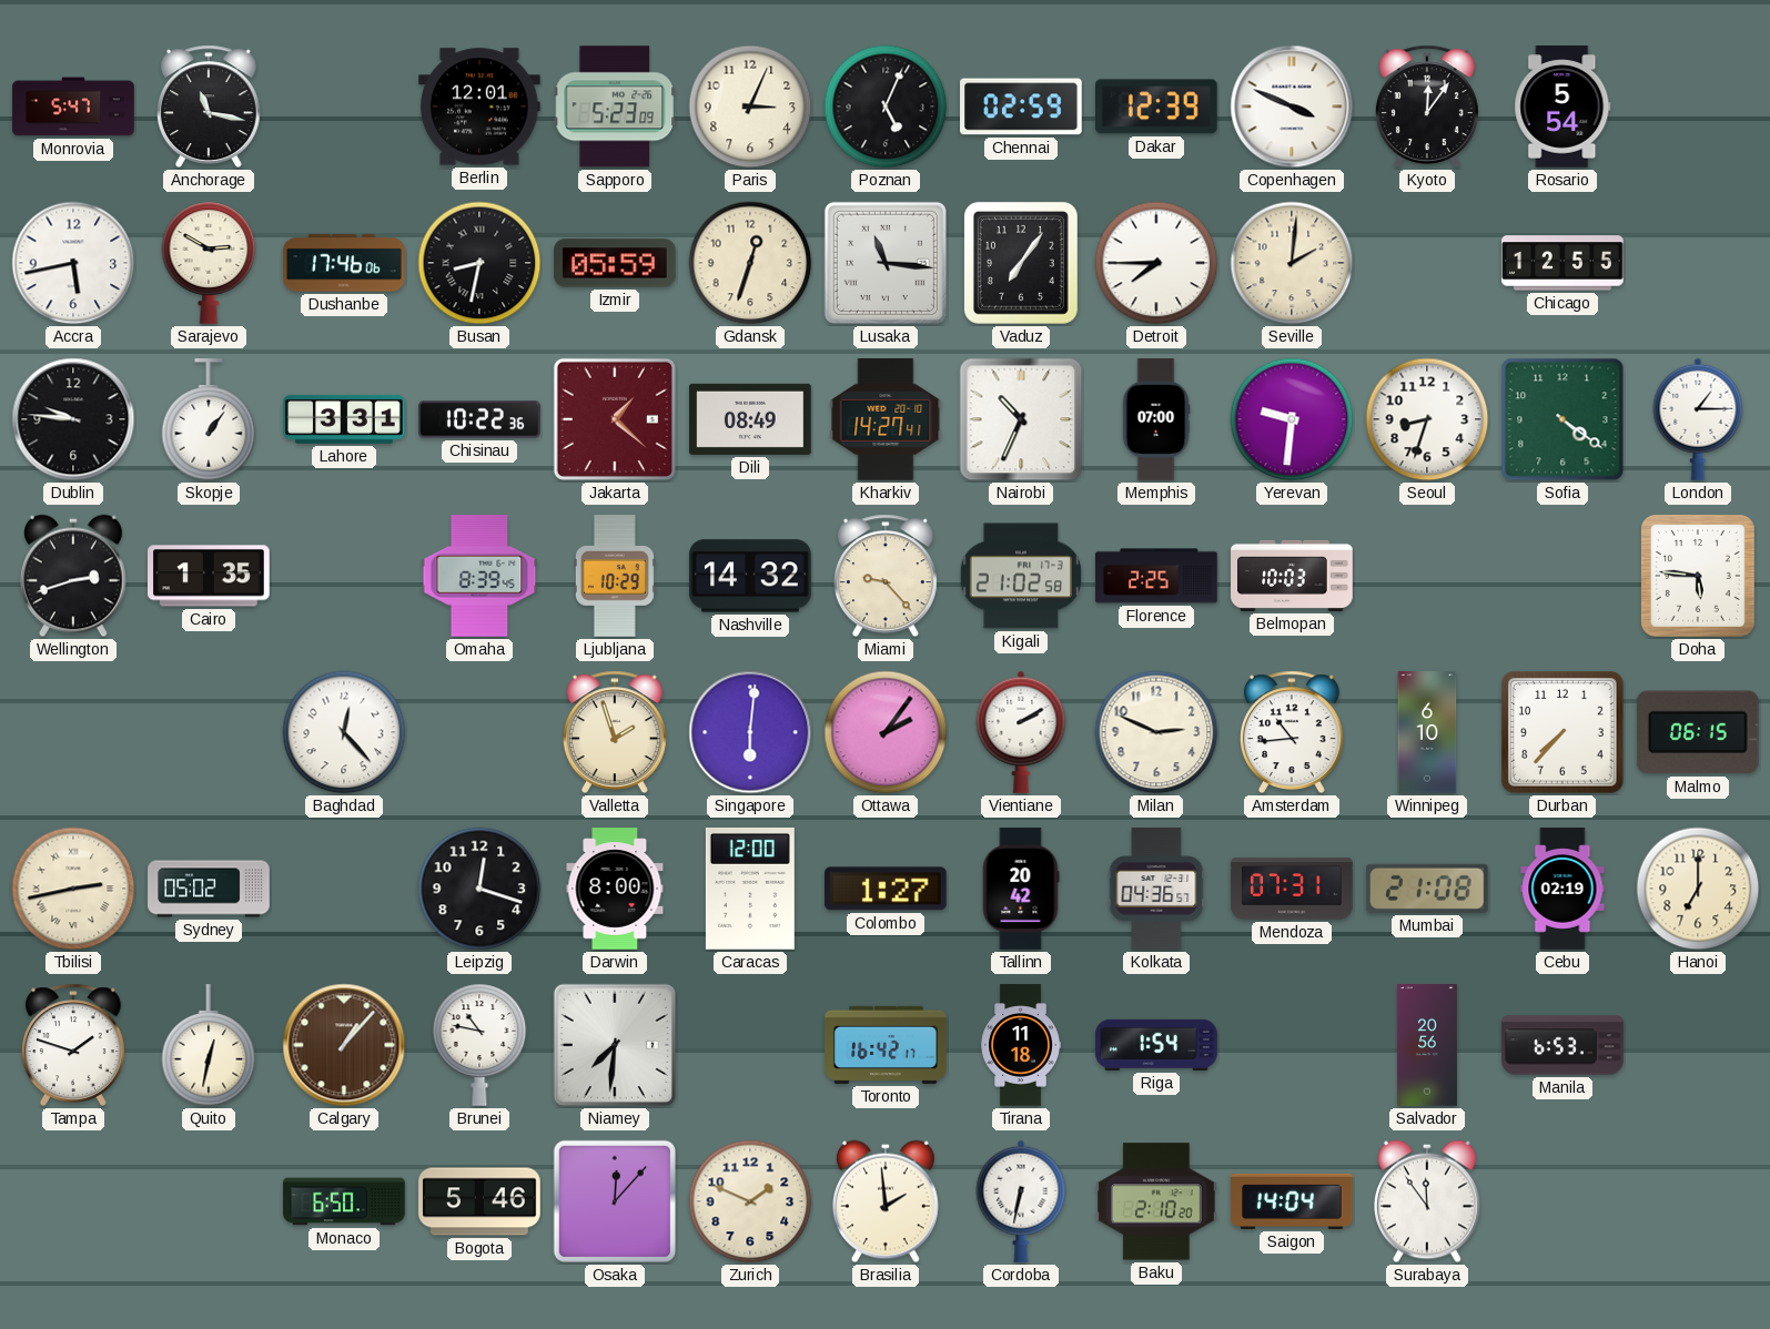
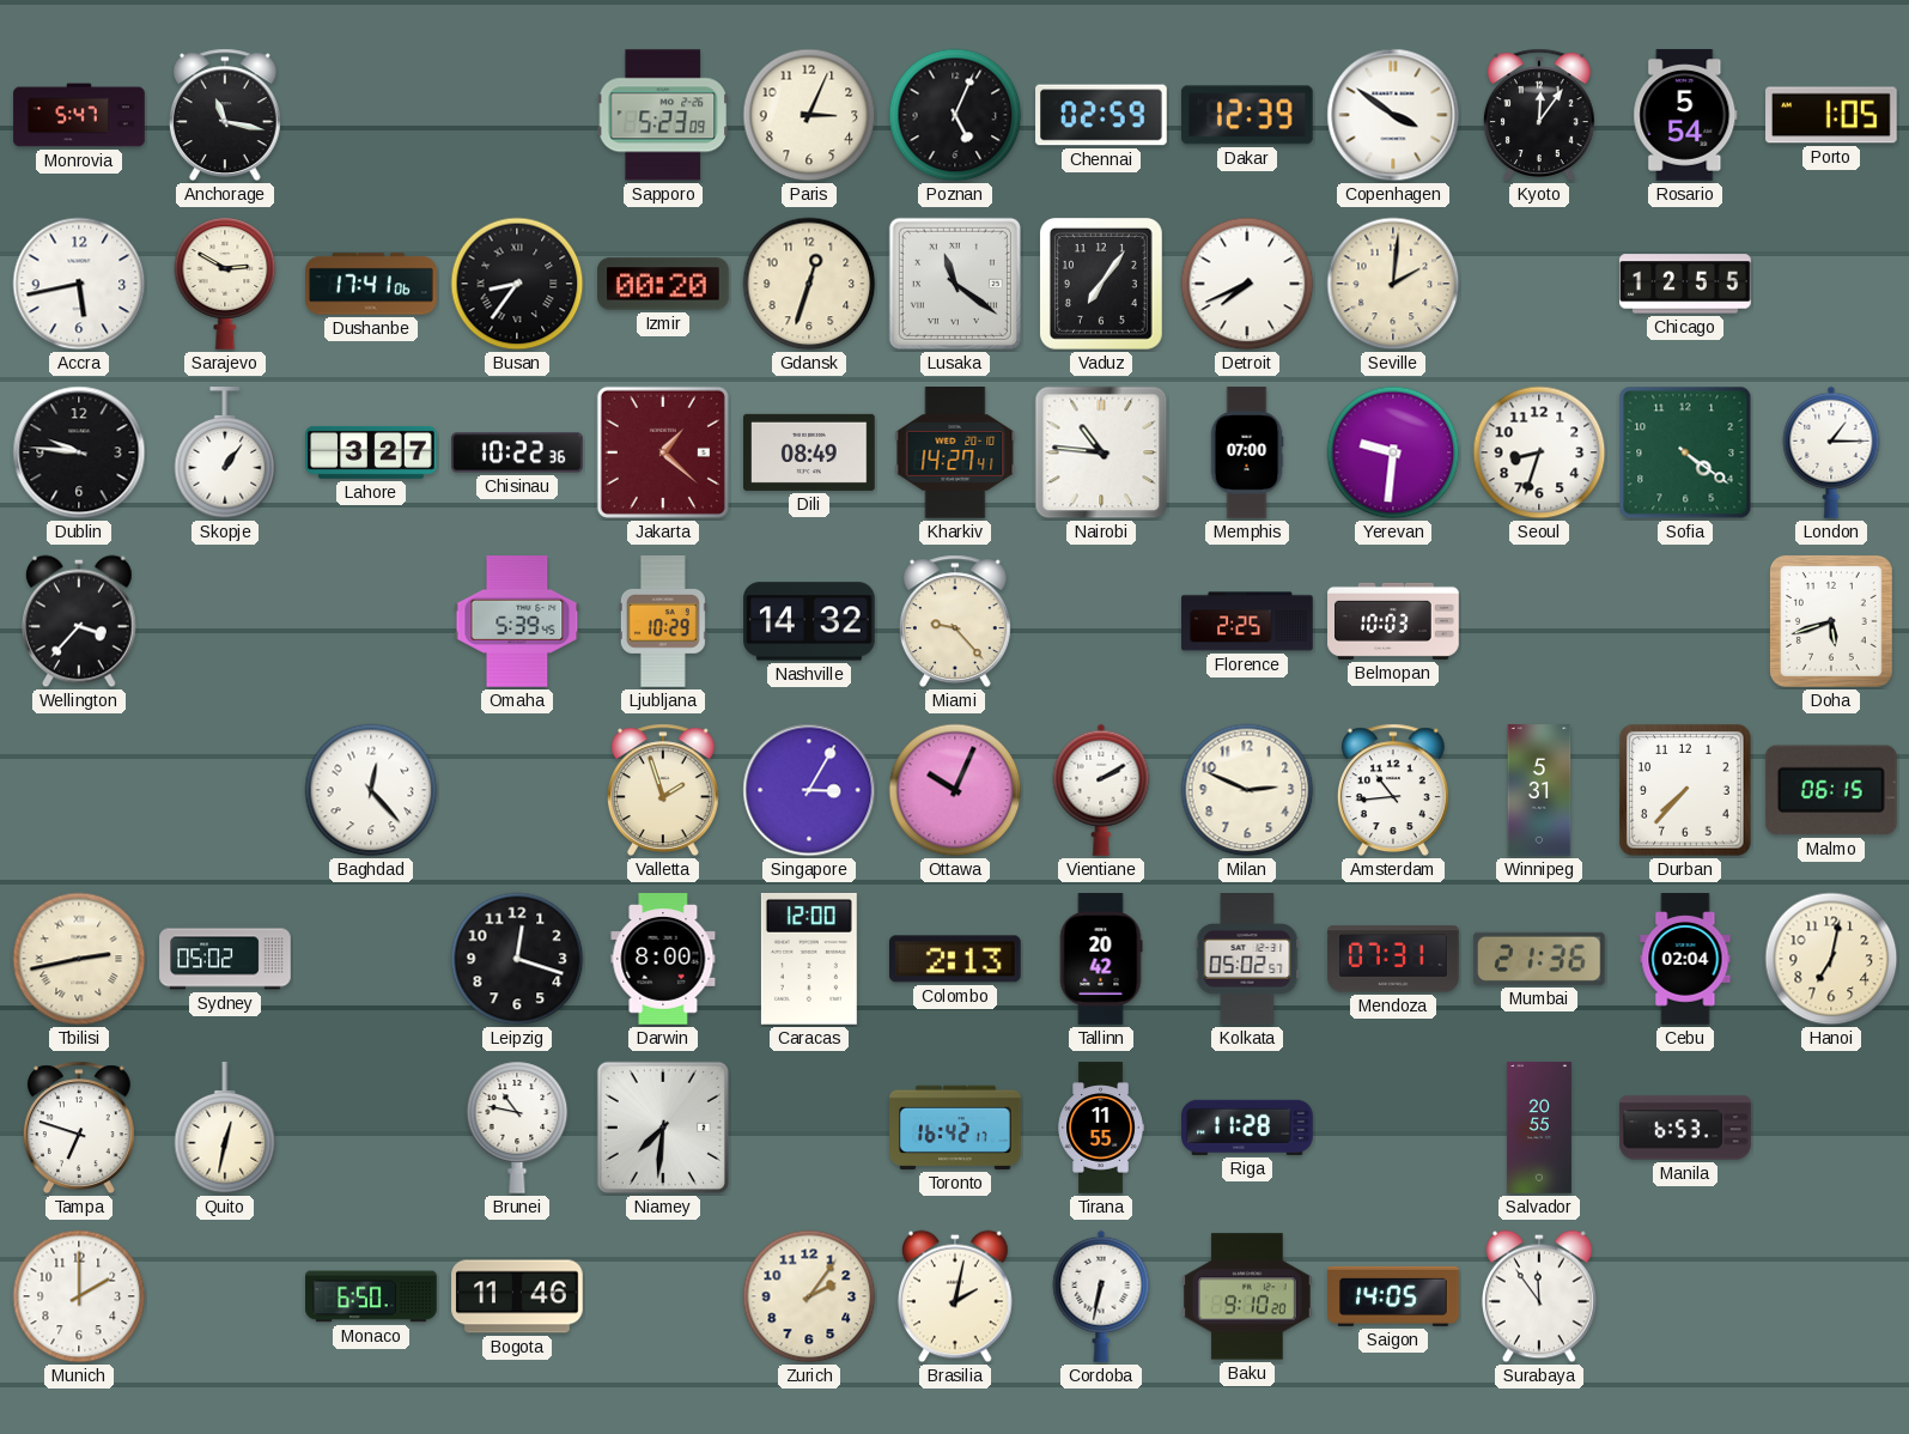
Berlin: 12:01 -> none (481, 106)
Copenhagen: 3:49 -> 3:51 (1393, 115)
Porto: none -> 1:05 (1832, 115)
Dushanbe: 17:46 -> 17:41 (371, 284)
Busan: 8:32 -> 8:36 (517, 284)
Izmir: 05:59 -> 00:20 (663, 284)
Lusaka: 11:16 -> 11:21 (955, 284)
Detroit: 7:45 -> 7:41 (1247, 284)
Lahore: 3:31 -> 3:27 (371, 452)
Nairobi: 10:34 -> 10:46 (1101, 452)
Wellington: 2:42 -> 3:37 (79, 621)
Cairo: 1:35 -> none (210, 576)
Omaha: 8:39 -> 5:39 (517, 622)
Kigali: 21:02 -> none (1021, 576)
Doha: 5:46 -> 5:42 (1831, 621)
Singapore: 6:01 -> 3:05 (809, 790)
Ottawa: 2:06 -> 10:04 (955, 790)
Winnipeg: 6:10 -> 5:31 (1539, 790)
Colombo: 1:27 -> 2:13 (955, 959)
Kolkata: 04:36 -> 05:02 (1247, 959)
Mumbai: 21:08 -> 21:36 (1539, 959)
Cebu: 02:19 -> 02:04 (1685, 959)
Hanoi: 7:00 -> 7:02 (1831, 959)
Tampa: 1:48 -> 6:48 (79, 1128)
Calgary: 1:07 -> none (344, 1045)
Tirana: 11:18 -> 11:55 (1100, 1128)
Riga: 1:54 -> 11:28 (1247, 1128)
Salvador: 20:56 -> 20:55 (1539, 1128)
Munich: none -> 2:00 (79, 1296)
Bogota: 5:46 -> 11:46 (517, 1296)
Osaka: 12:07 -> none (615, 1201)
Zurich: 1:49 -> 2:06 (809, 1296)
Brasilia: 1:59 -> 2:02 (955, 1296)
Baku: 2:10 -> 9:10 (1248, 1296)
Saigon: 14:04 -> 14:05 (1393, 1296)
